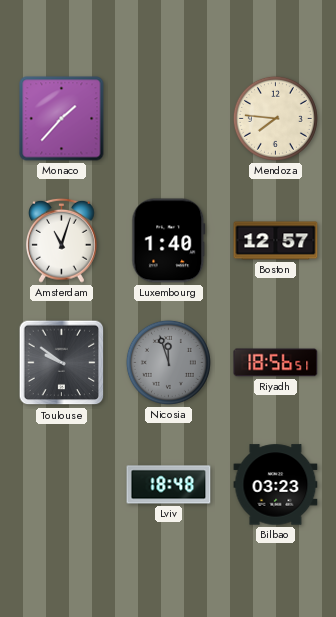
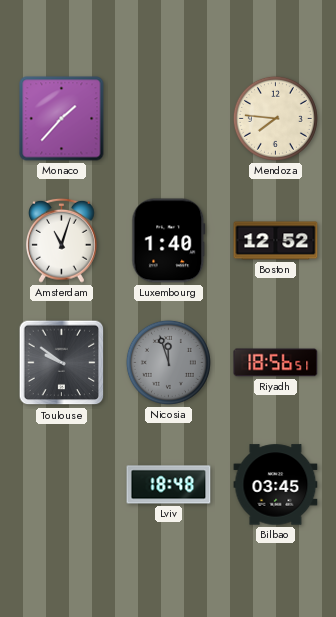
Boston: 12:57 -> 12:52 (276, 241)
Bilbao: 03:23 -> 03:45 (276, 485)
